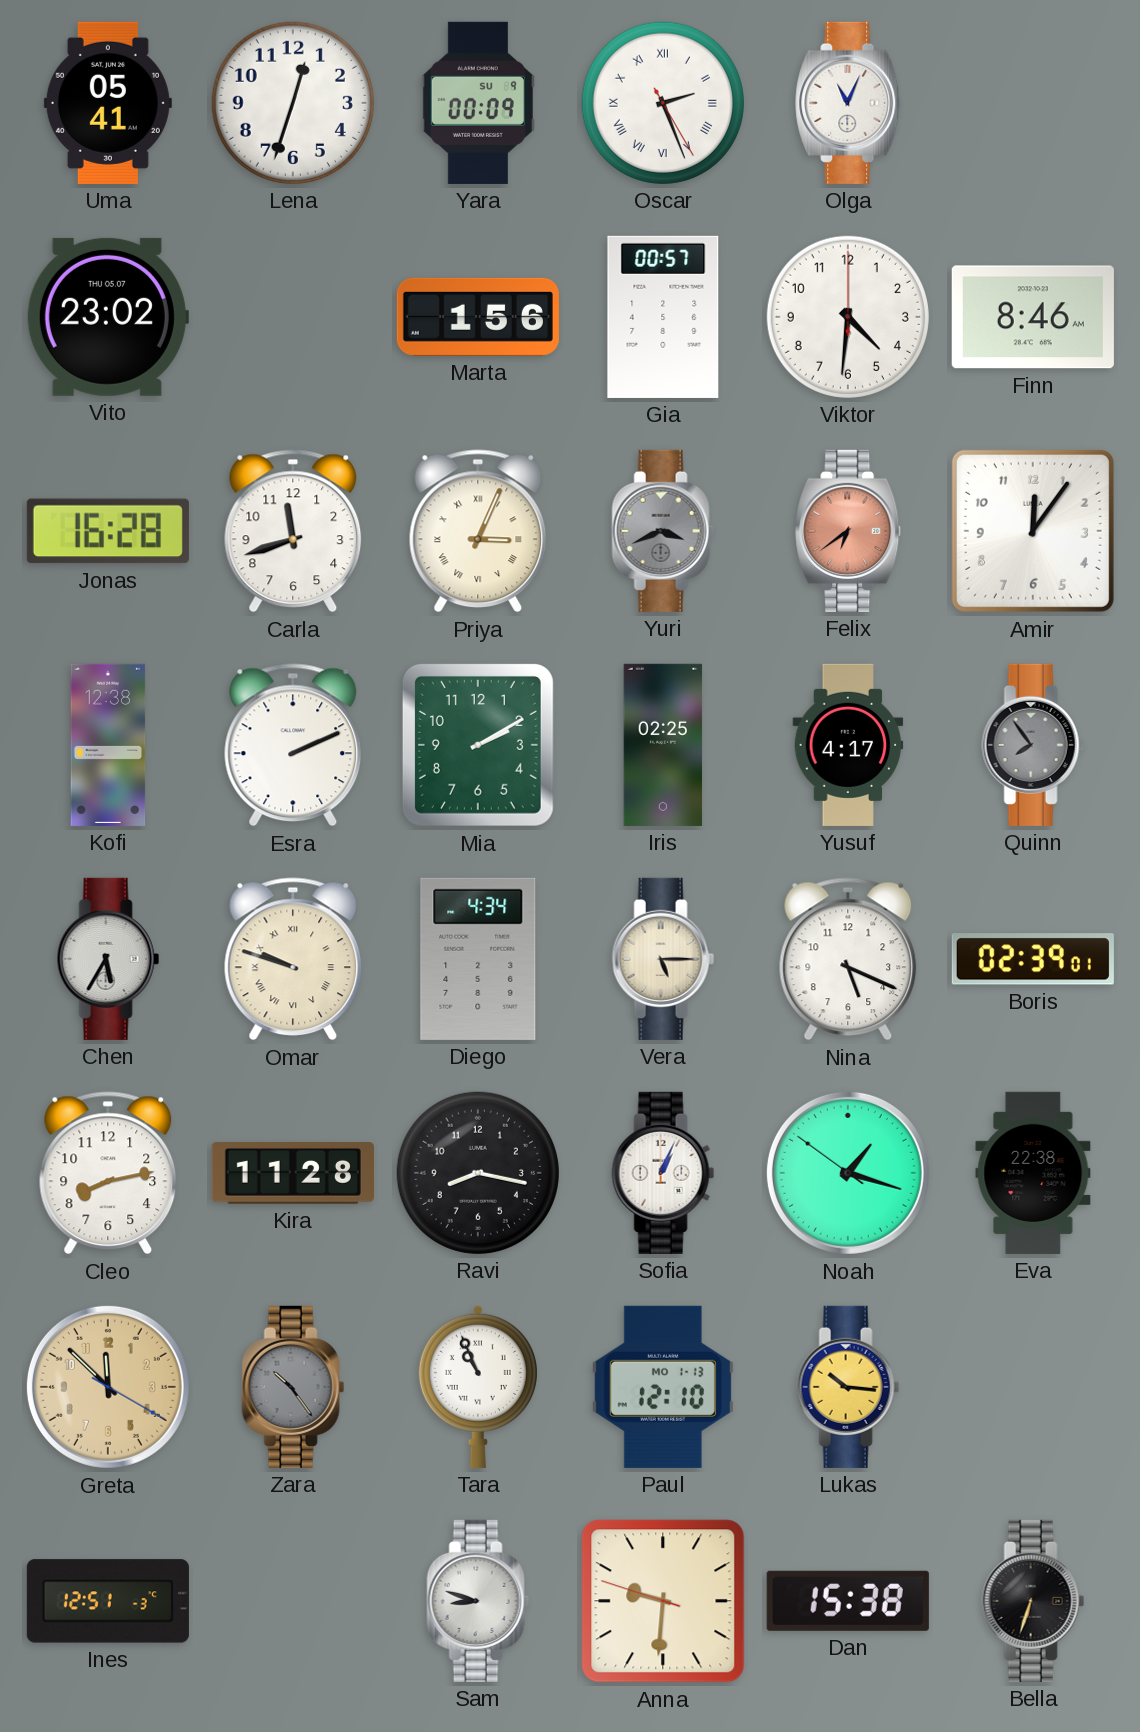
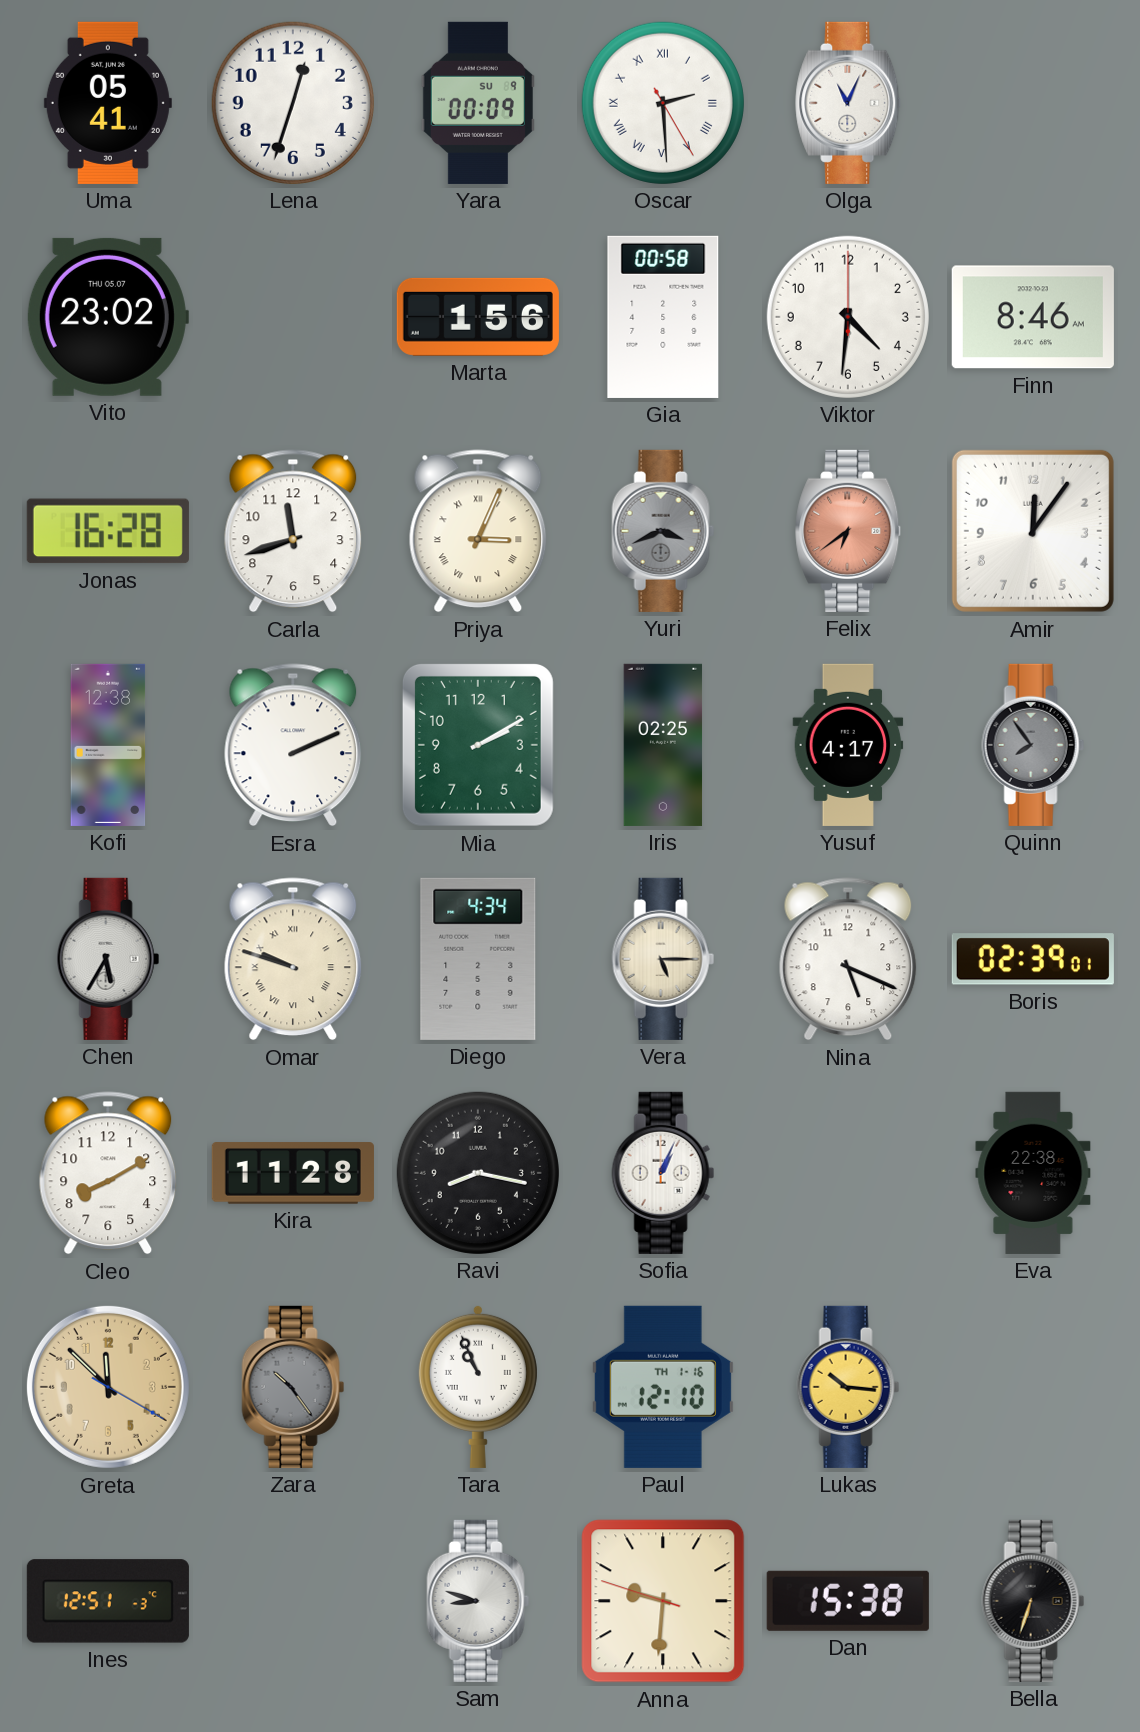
Oscar: 2:26 -> 2:29 (663, 103)
Gia: 00:57 -> 00:58 (663, 317)
Cleo: 8:13 -> 8:10 (108, 1173)
Noah: 1:17 -> none (848, 1173)
Paul date: MO 1-13 -> TH 1-16 (663, 1387)
